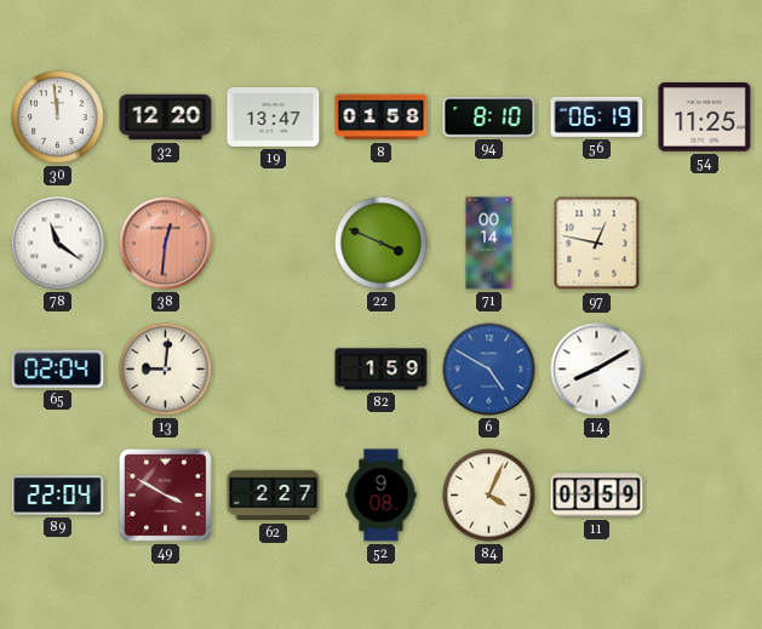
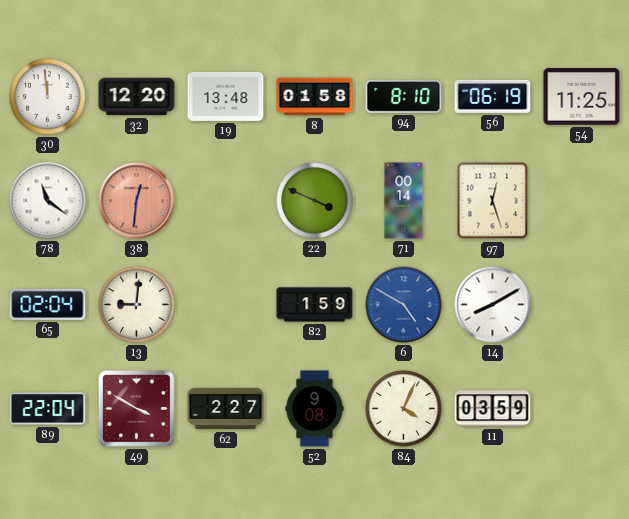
19: 13:47 -> 13:48 (226, 96)
97: 12:47 -> 12:27 (493, 201)
